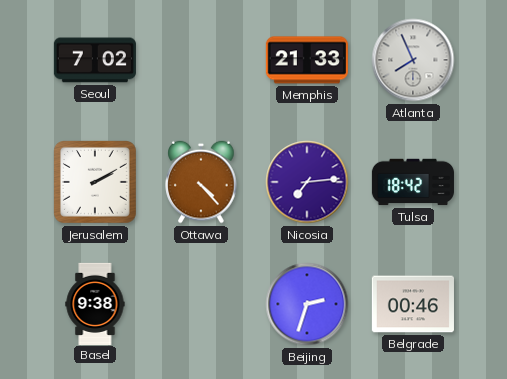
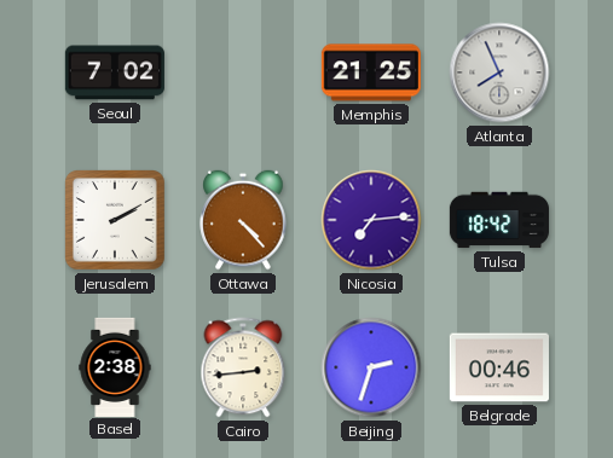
Memphis: 21:33 -> 21:25 (371, 73)
Basel: 9:38 -> 2:38 (115, 366)
Cairo: none -> 2:44 (243, 367)
